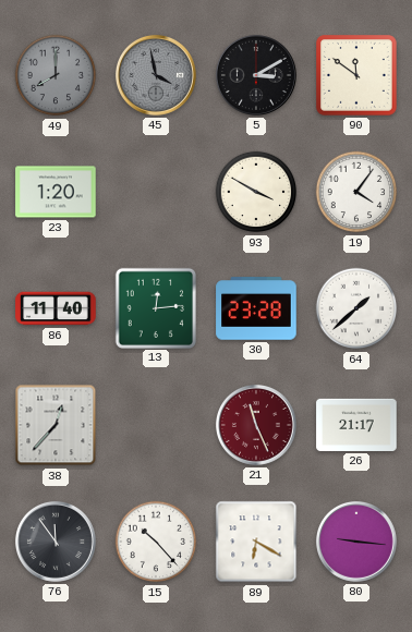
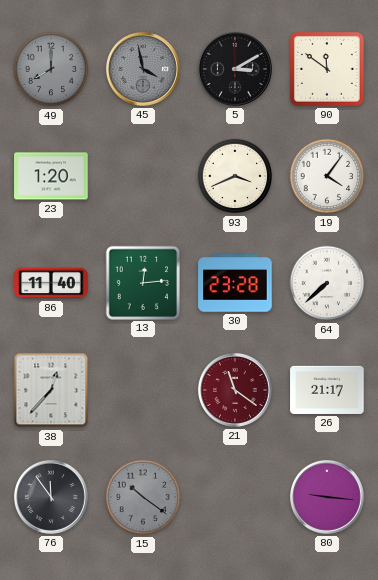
93: 3:50 -> 3:41 (235, 176)
64: 1:38 -> 7:38 (327, 283)
21: 11:26 -> 11:21 (235, 390)
15: 10:23 -> 10:21 (143, 497)
15 dial: white -> grey (143, 497)
89: 6:20 -> none (256, 542)
